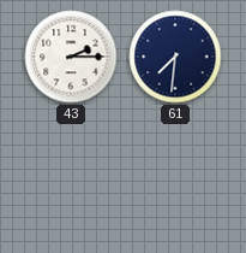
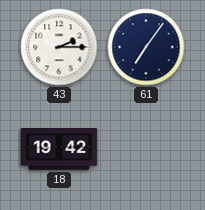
61: 7:31 -> 7:06 (146, 47)
18: none -> 19:42 (59, 149)
